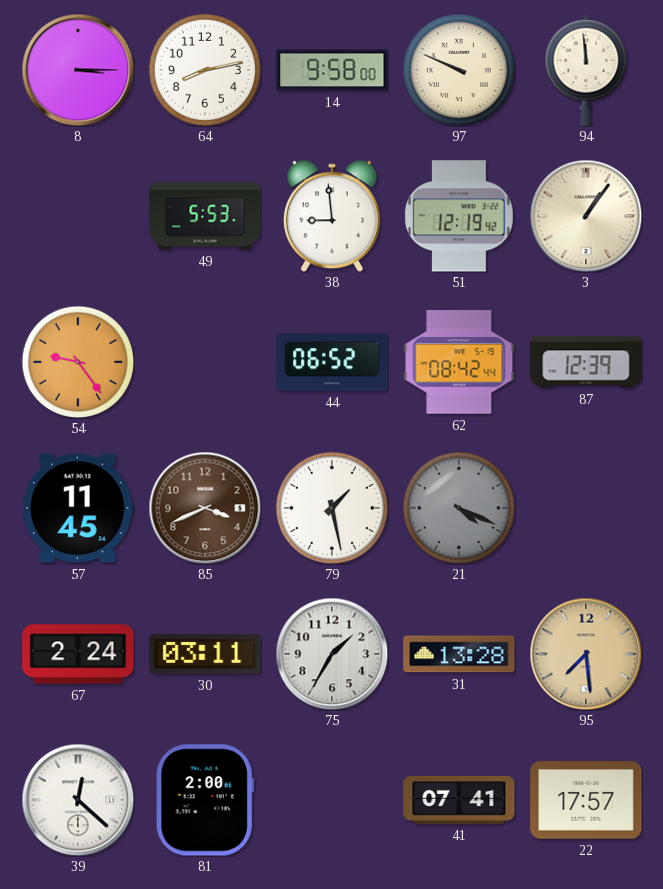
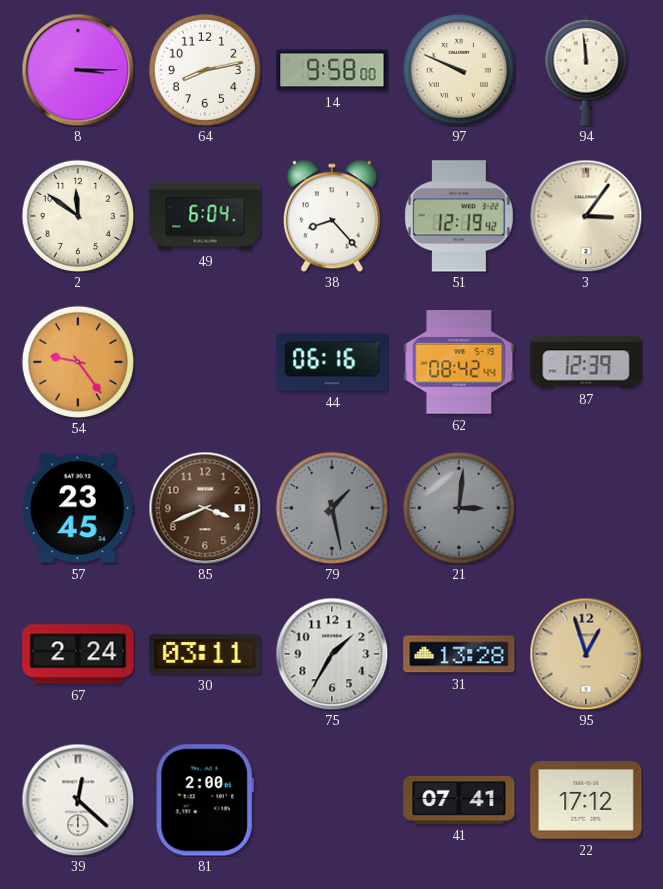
2: none -> 11:51 (77, 215)
49: 5:53 -> 6:04 (205, 216)
38: 8:59 -> 8:23 (332, 216)
3: 1:06 -> 3:06 (586, 216)
44: 06:52 -> 06:16 (332, 362)
57: 11:45 -> 23:45 (78, 508)
79 dial: white -> grey (331, 507)
21: 4:19 -> 3:01 (458, 507)
95: 7:29 -> 12:57 (586, 654)
22: 17:57 -> 17:12 (586, 800)
